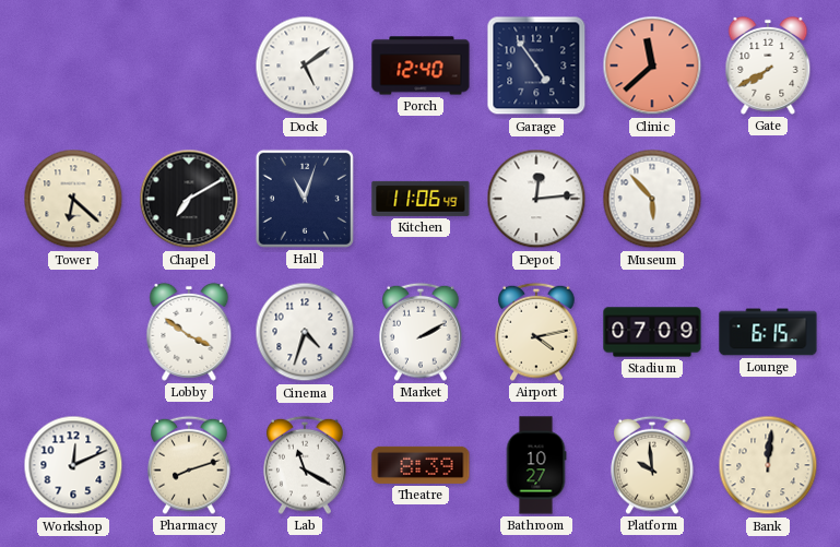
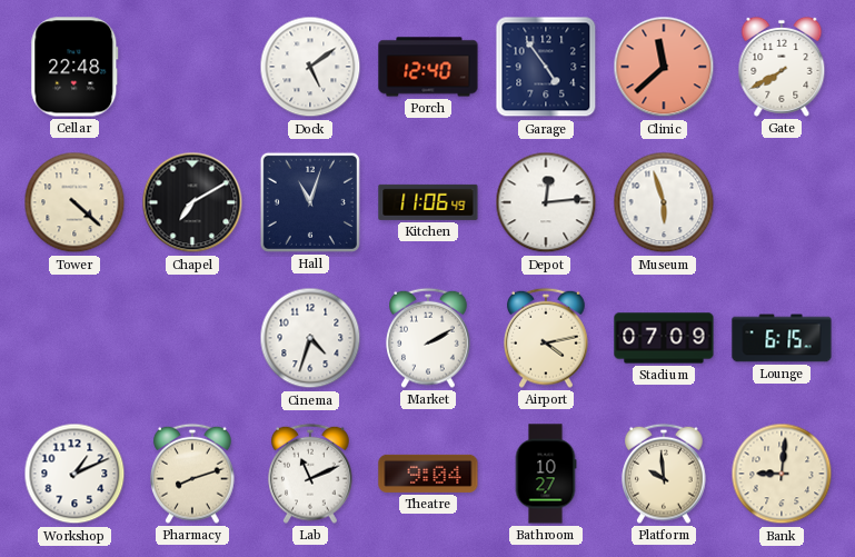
Cellar: none -> 22:48 (74, 67)
Tower: 6:22 -> 4:22 (74, 202)
Museum: 5:53 -> 5:57 (664, 202)
Lobby: 3:51 -> none (189, 332)
Workshop: 12:11 -> 1:11 (74, 474)
Lab: 11:20 -> 11:11 (311, 474)
Theatre: 8:39 -> 9:04 (428, 474)
Bank: 12:01 -> 9:01 (782, 474)
